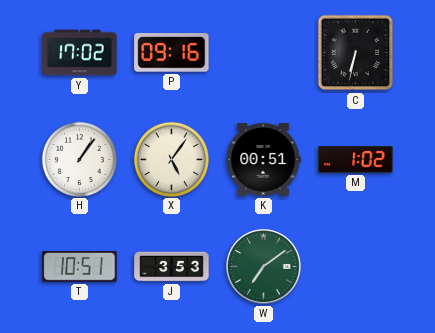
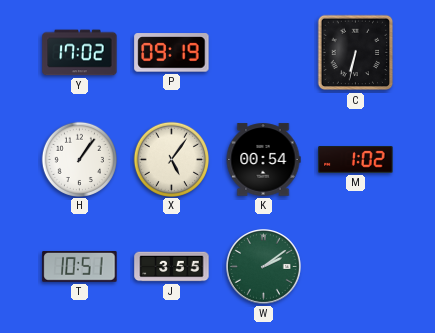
P: 09:16 -> 09:19 (172, 53)
K: 00:51 -> 00:54 (263, 160)
J: 3:53 -> 3:55 (172, 267)
W: 7:09 -> 2:09 (264, 267)
